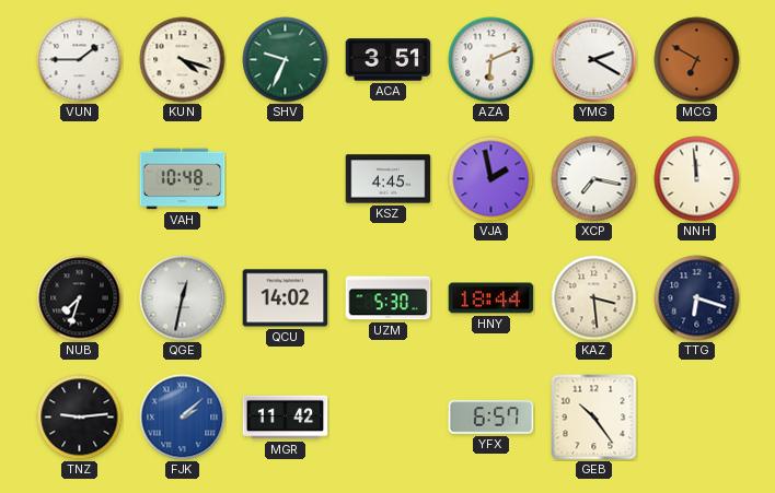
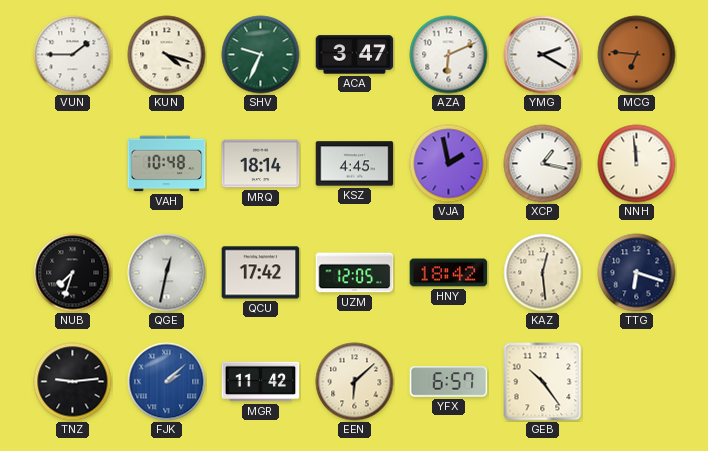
ACA: 3:51 -> 3:47 (355, 55)
MCG: 6:50 -> 6:46 (637, 55)
MRQ: none -> 18:14 (261, 164)
XCP: 7:17 -> 1:17 (543, 164)
QCU: 14:02 -> 17:42 (261, 273)
UZM: 5:30 -> 12:05 (355, 273)
HNY: 18:44 -> 18:42 (449, 273)
KAZ: 3:29 -> 12:29 (543, 273)
EEN: none -> 6:08 (355, 382)
